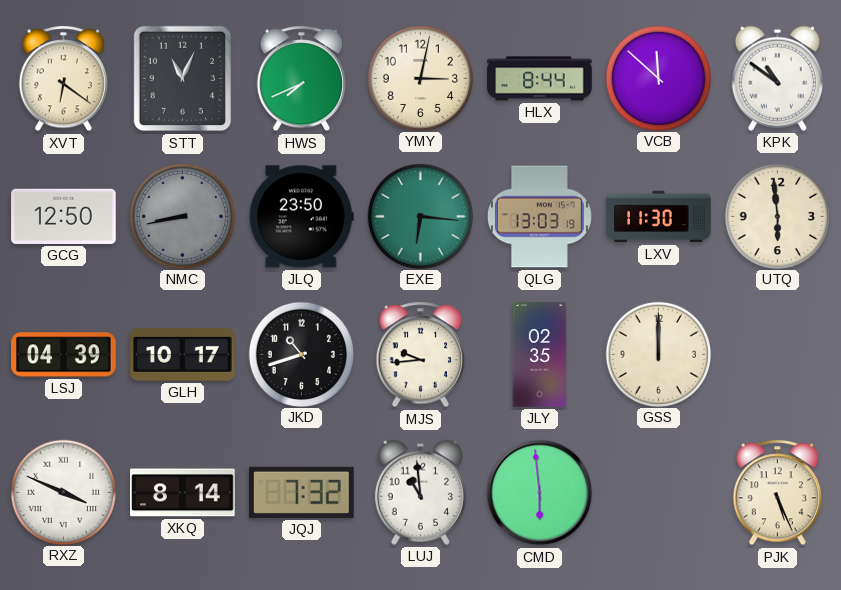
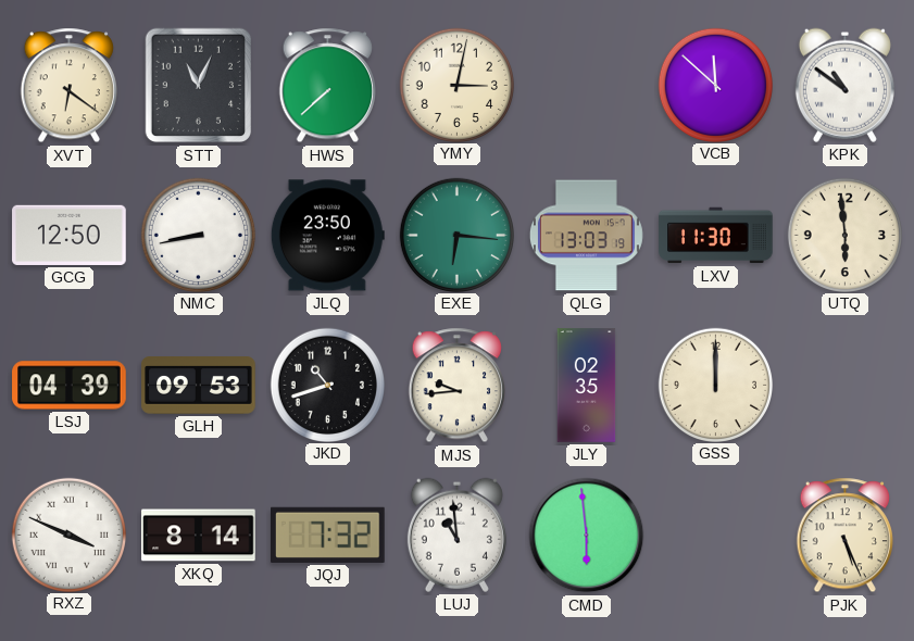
HWS: 7:41 -> 7:38 (327, 86)
HLX: 8:44 -> none (540, 79)
NMC dial: grey -> white (198, 235)
GLH: 10:17 -> 09:53 (199, 386)
